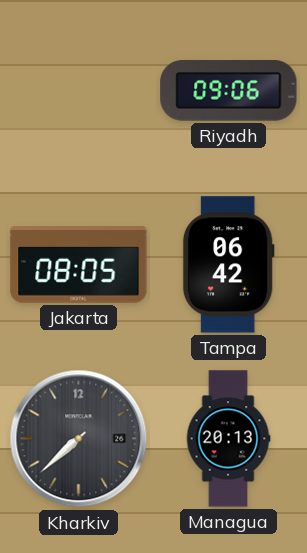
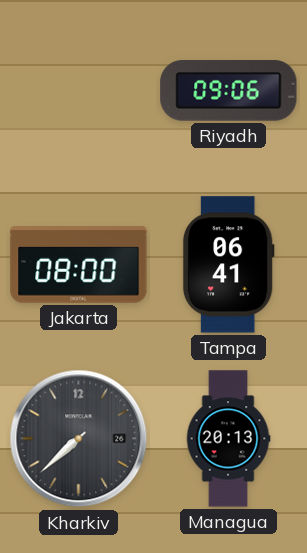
Jakarta: 08:05 -> 08:00 (79, 265)
Tampa: 06:42 -> 06:41 (228, 265)
